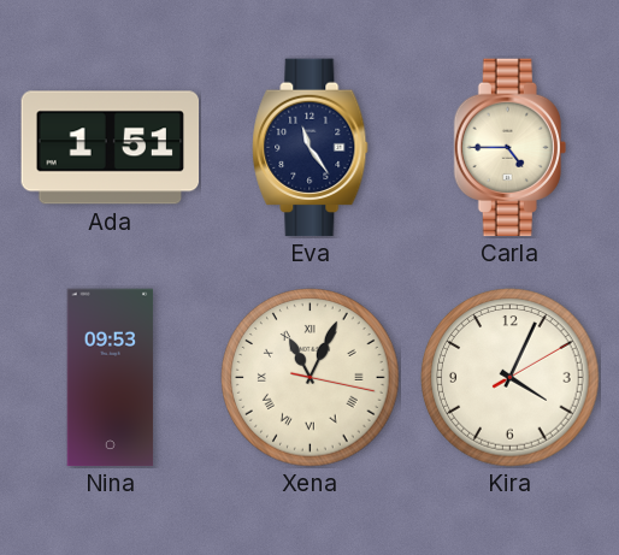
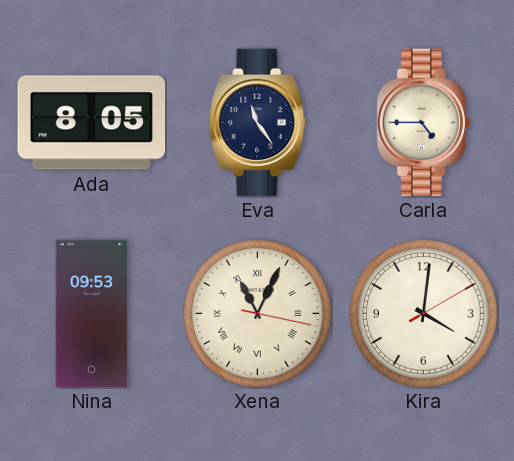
Ada: 1:51 -> 8:05 (92, 123)
Kira: 4:04 -> 4:01 (424, 314)
